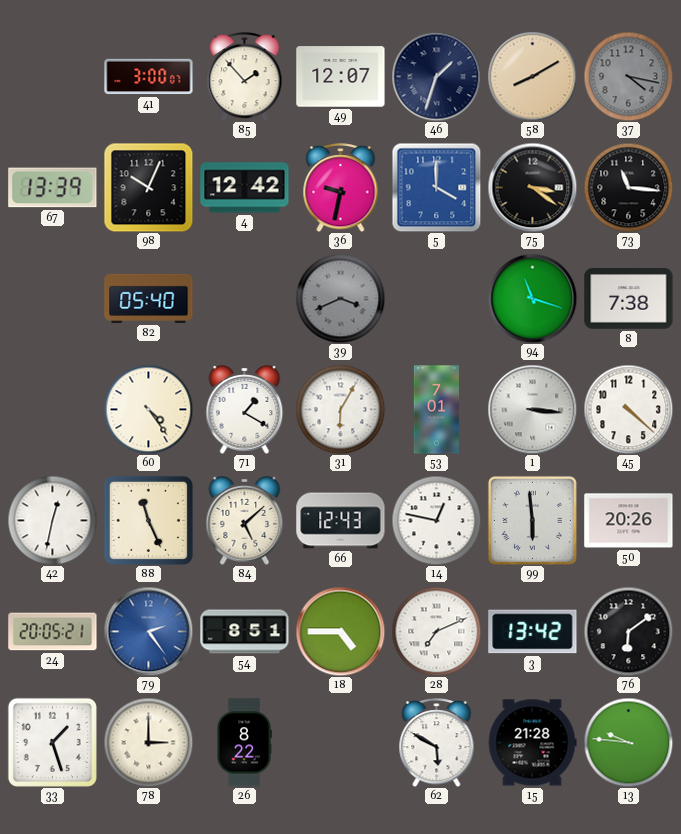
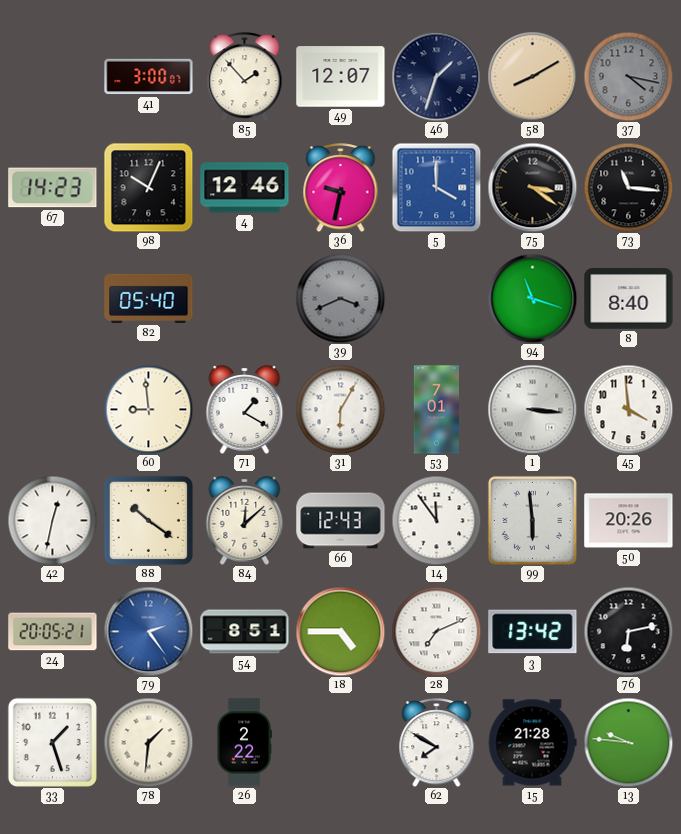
67: 13:39 -> 14:23 (53, 188)
4: 12:42 -> 12:46 (245, 188)
8: 7:38 -> 8:40 (629, 299)
60: 4:24 -> 8:59 (148, 409)
45: 4:22 -> 3:59 (628, 409)
88: 11:26 -> 10:21 (148, 520)
84: 5:08 -> 12:08 (245, 521)
14: 12:47 -> 11:54 (436, 520)
76: 6:09 -> 6:13 (628, 631)
78: 3:00 -> 1:31 (148, 742)
26: 8:22 -> 2:22 (244, 743)
62: 5:50 -> 7:50 (437, 743)
